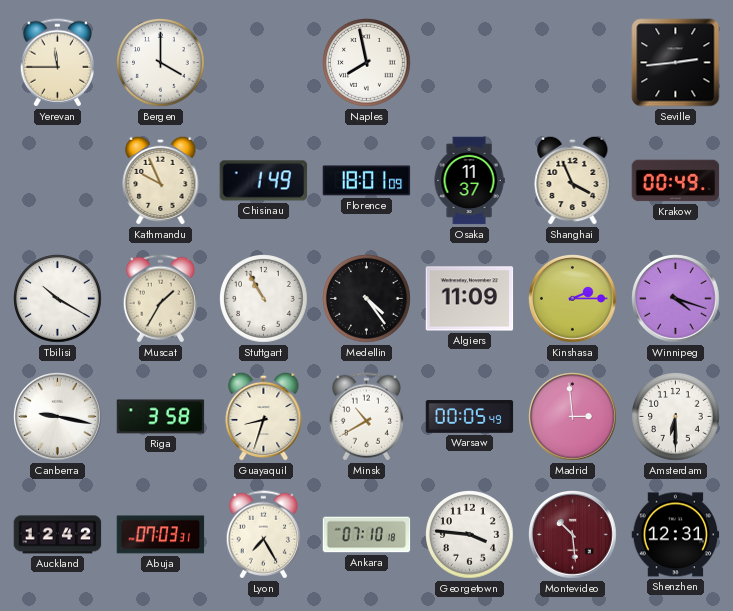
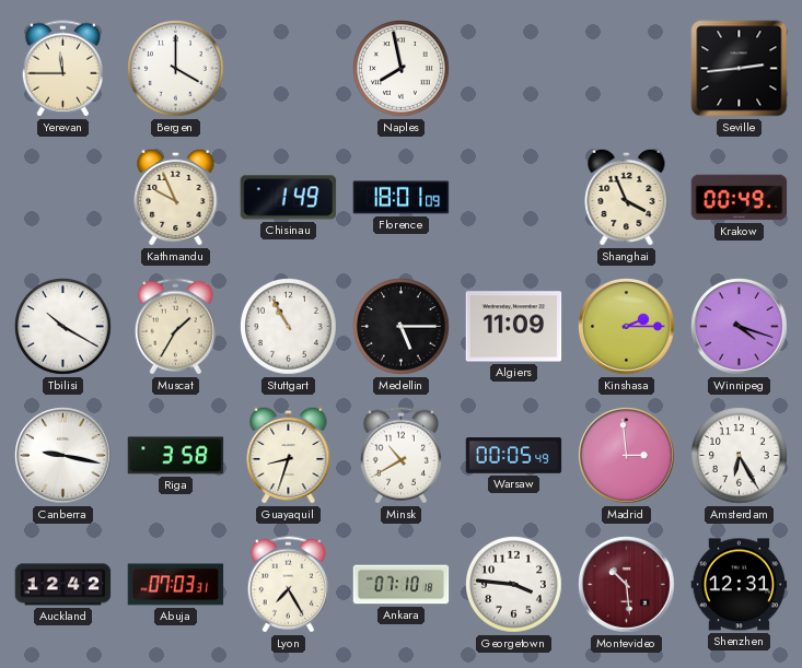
Osaka: 11:37 -> none (469, 181)
Medellin: 4:24 -> 5:15 (402, 327)
Amsterdam: 6:30 -> 6:25 (740, 456)
